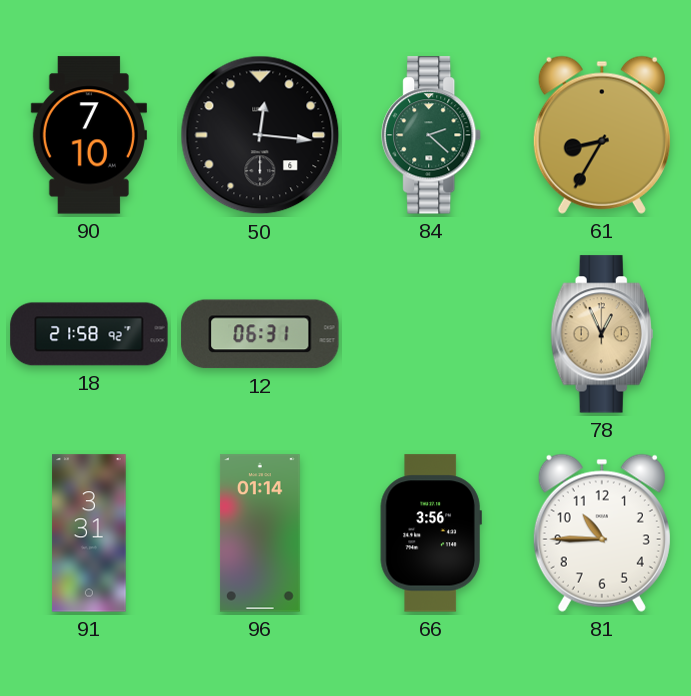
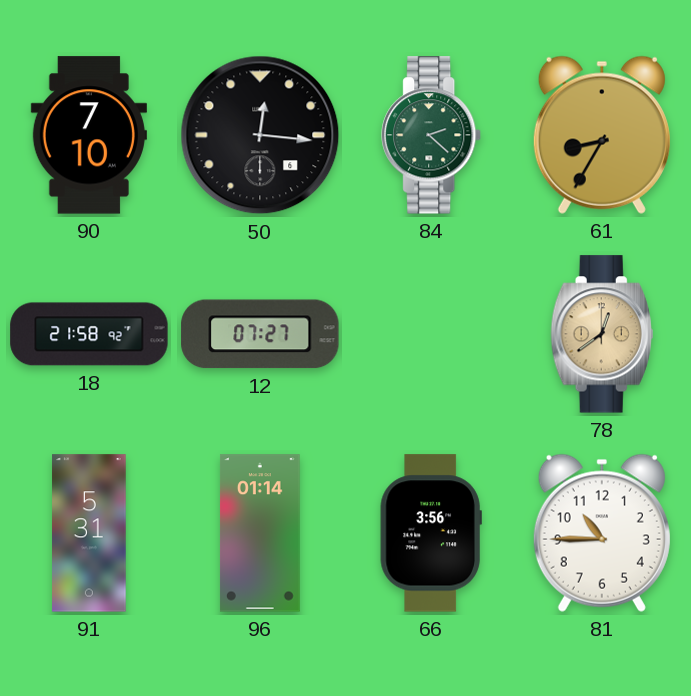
12: 06:31 -> 07:27 (260, 334)
78: 12:56 -> 12:39 (602, 334)
91: 3:31 -> 5:31 (89, 533)
